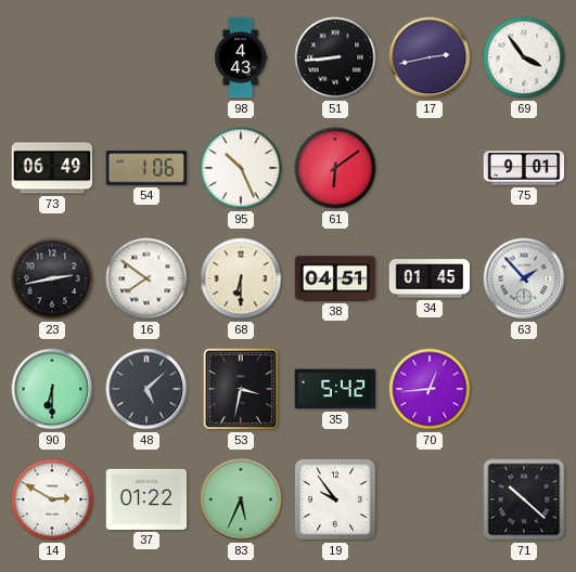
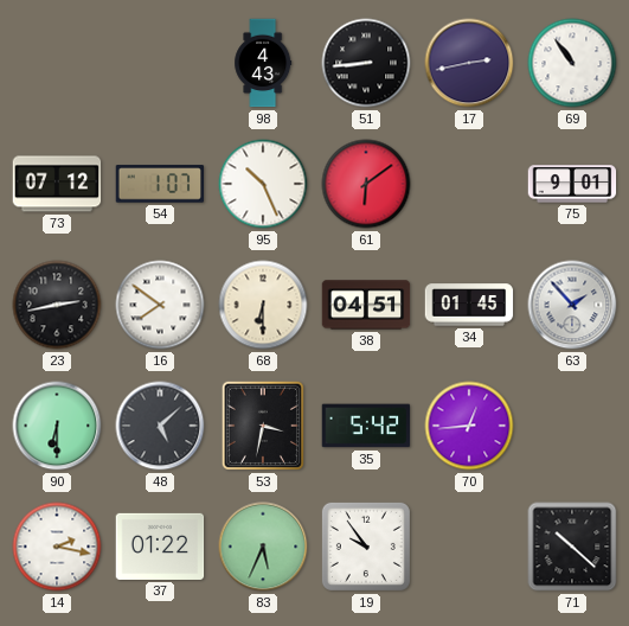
69: 3:54 -> 10:54 (572, 63)
73: 06:49 -> 07:12 (57, 184)
54: 1:06 -> 1:07 (160, 184)
14: 2:50 -> 2:17 (57, 547)
